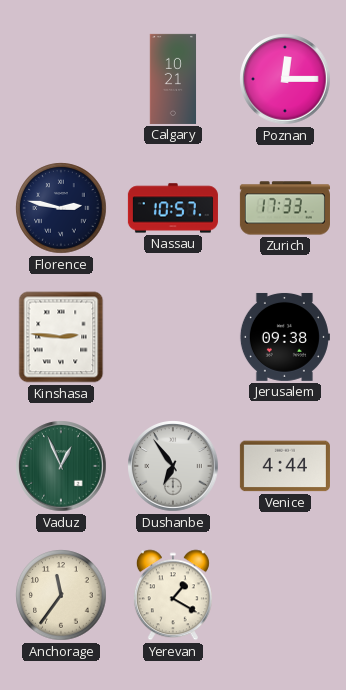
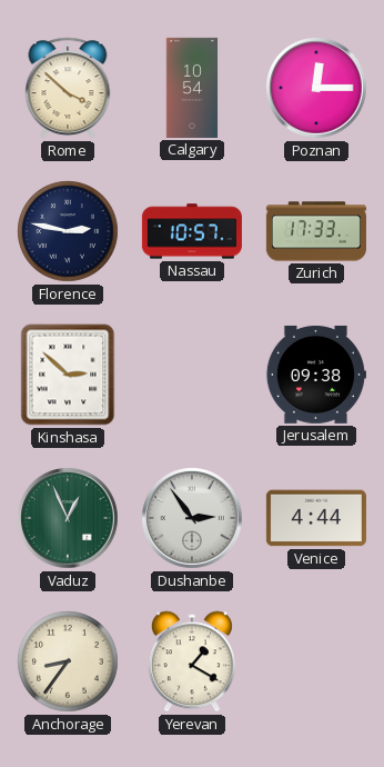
Rome: none -> 3:52 (68, 88)
Calgary: 10:21 -> 10:54 (192, 88)
Kinshasa: 2:46 -> 2:52 (68, 375)
Dushanbe: 6:54 -> 2:54 (192, 518)
Anchorage: 11:36 -> 8:36 (68, 661)
